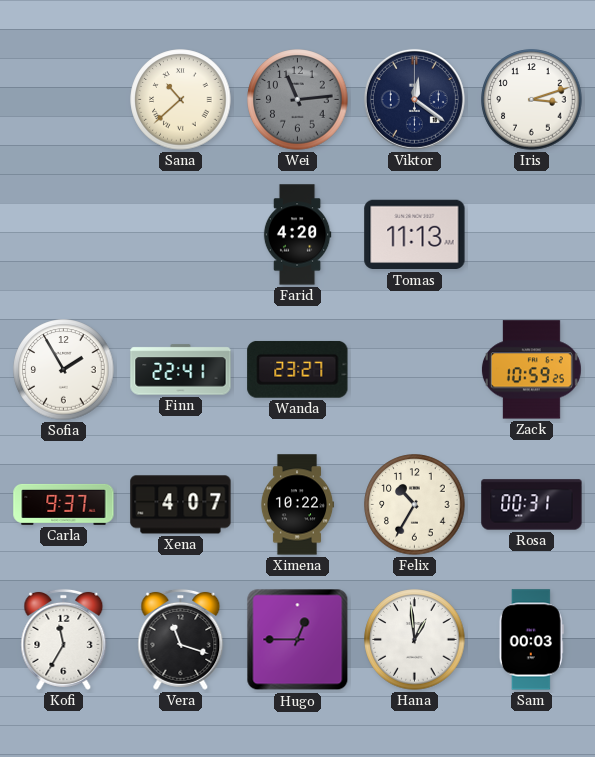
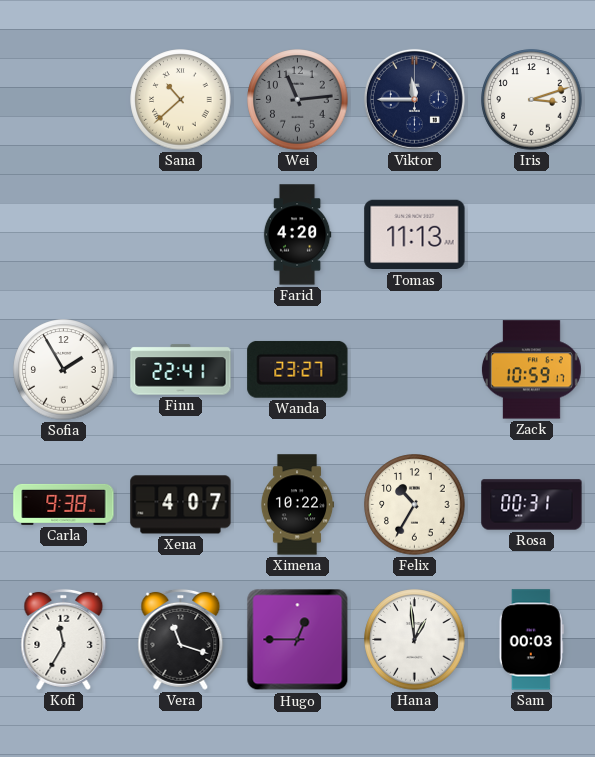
Viktor: 12:21 -> 11:45 (414, 99)
Zack: 10:59:25 -> 10:59:17 (531, 370)
Carla: 9:37 -> 9:38 (64, 504)
